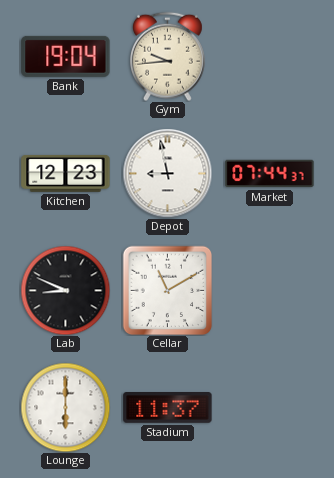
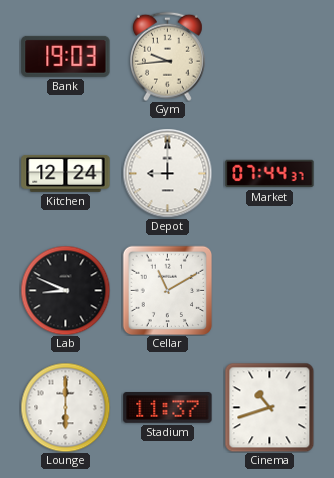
Bank: 19:04 -> 19:03 (66, 56)
Kitchen: 12:23 -> 12:24 (66, 173)
Depot: 8:58 -> 9:00 (167, 173)
Cinema: none -> 10:42 (269, 407)
